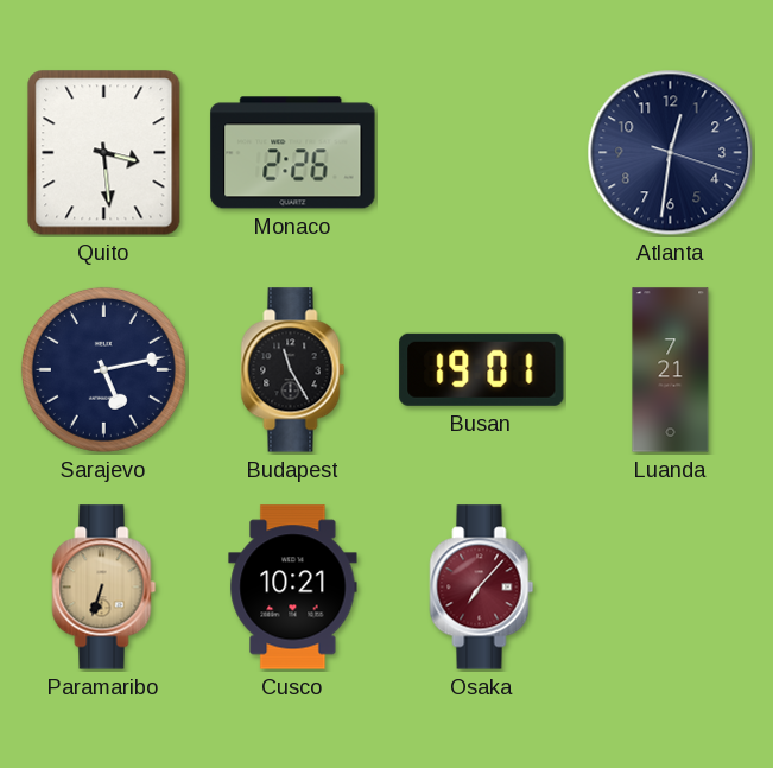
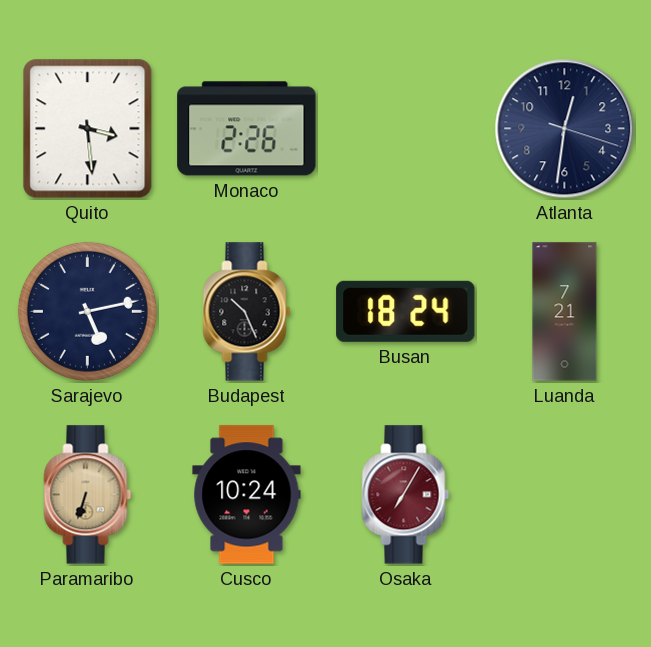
Budapest: 11:25 -> 10:26 (247, 312)
Busan: 19:01 -> 18:24 (406, 311)
Cusco: 10:21 -> 10:24 (247, 495)
Osaka: 7:07 -> 7:05 (406, 495)
